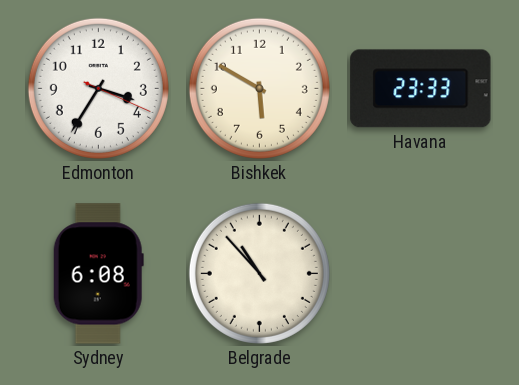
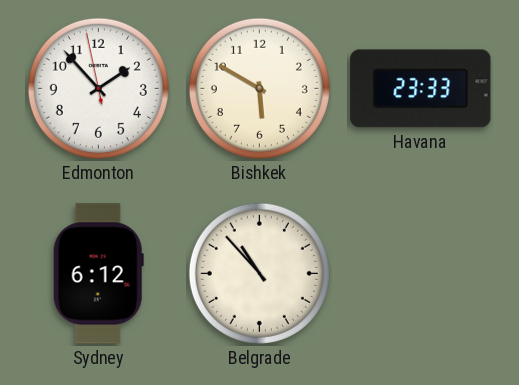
Edmonton: 3:35 -> 1:52 (98, 88)
Sydney: 6:08 -> 6:12 (98, 274)
